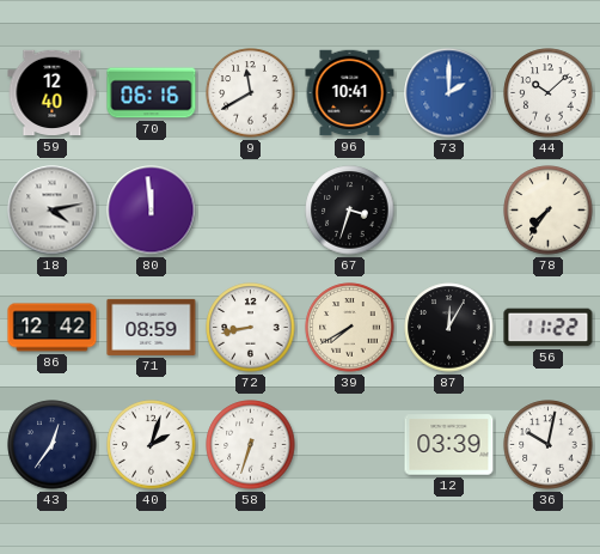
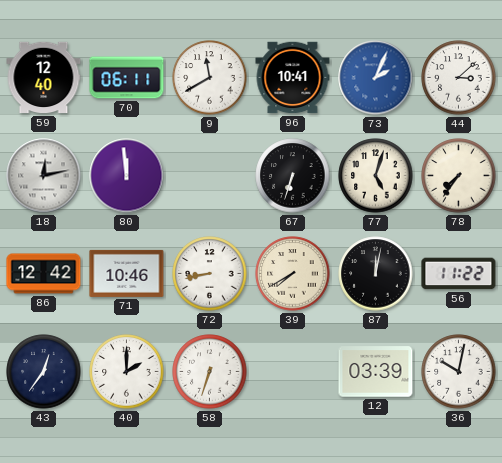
70: 06:16 -> 06:11 (127, 78)
73: 2:00 -> 2:04 (376, 78)
44: 10:08 -> 3:08 (459, 78)
18: 4:13 -> 12:13 (44, 176)
67: 3:33 -> 6:33 (293, 176)
77: none -> 5:03 (376, 176)
71: 08:59 -> 10:46 (127, 273)
87: 12:05 -> 12:02 (376, 274)
40: 2:03 -> 2:00 (127, 372)
